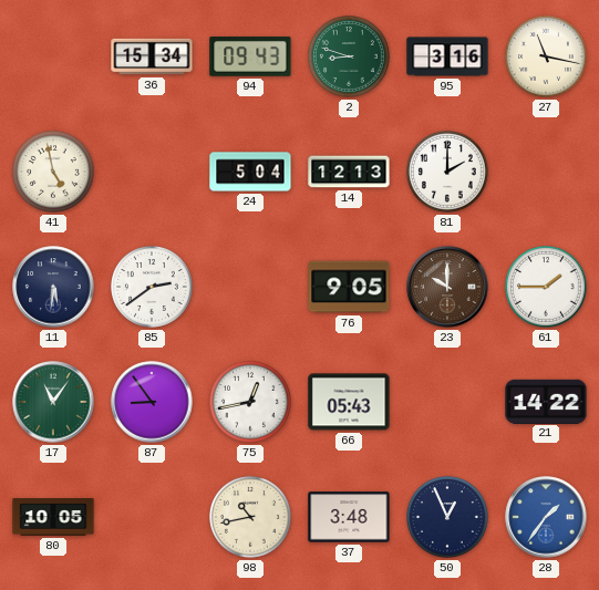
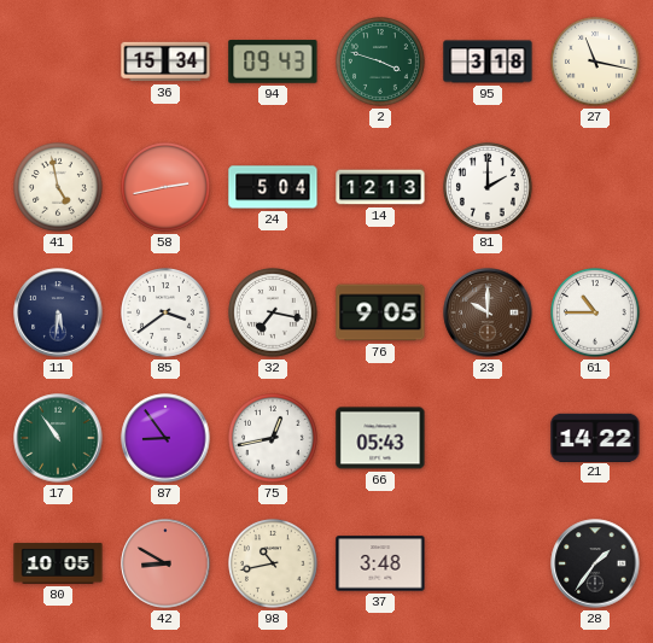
2: 8:48 -> 3:48 (381, 63)
95: 3:16 -> 3:18 (488, 62)
58: none -> 2:43 (167, 188)
85: 2:39 -> 3:39 (167, 314)
32: none -> 7:17 (274, 314)
61: 1:45 -> 10:45 (596, 314)
17: 11:06 -> 10:54 (58, 438)
42: none -> 8:50 (165, 563)
50: 12:56 -> none (448, 518)
28 dial: blue -> black (595, 563)
